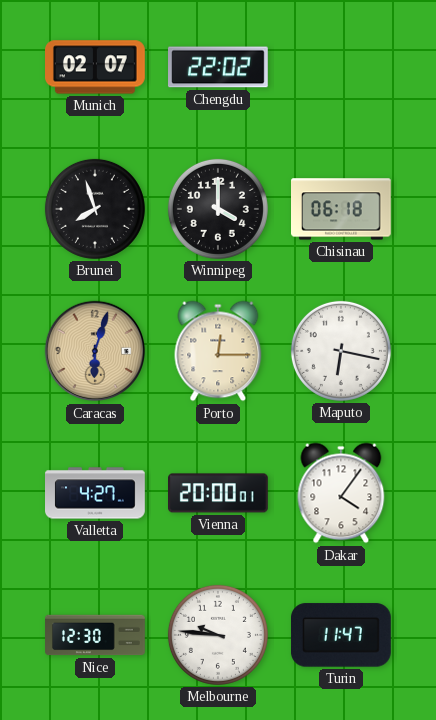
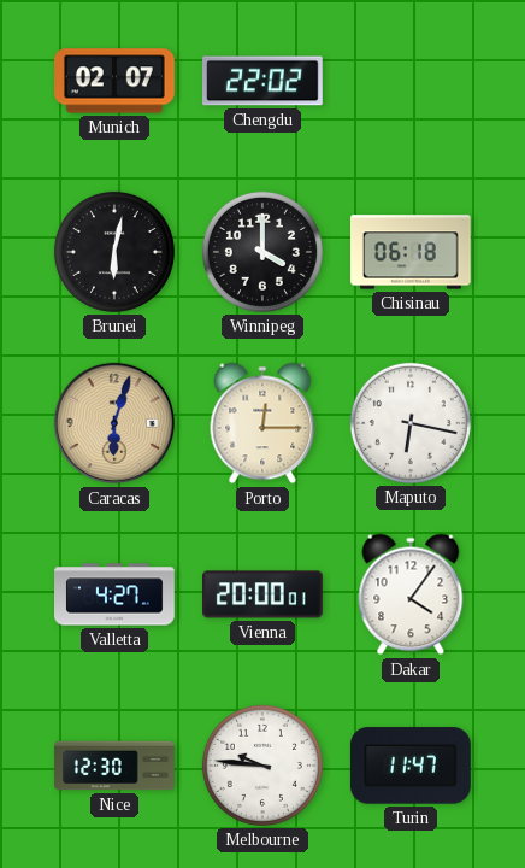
Brunei: 7:57 -> 6:02 (114, 252)
